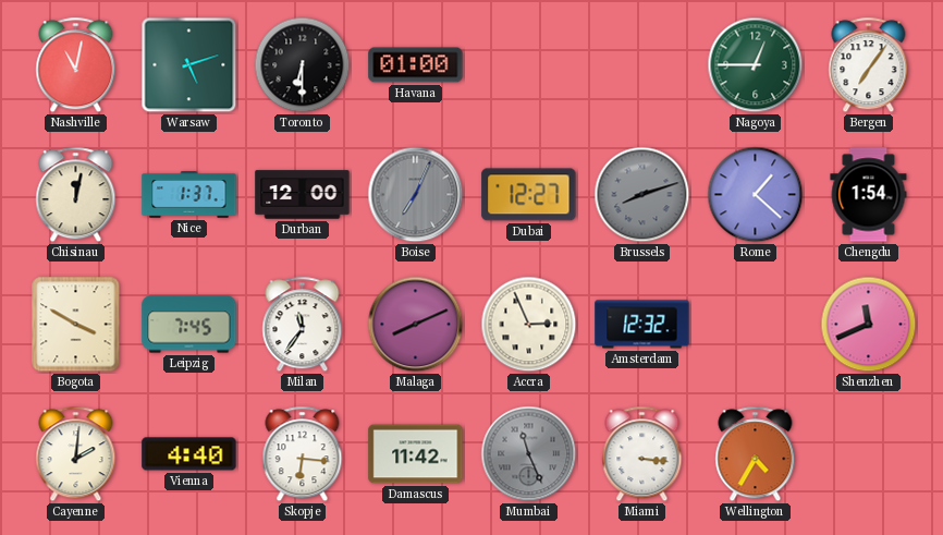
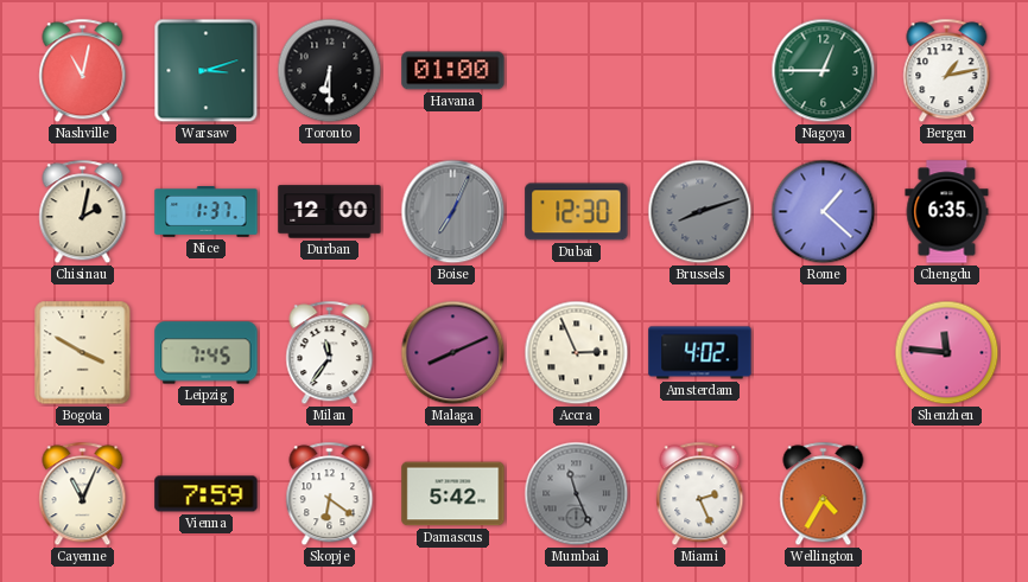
Warsaw: 5:12 -> 3:12 (207, 71)
Bergen: 7:06 -> 1:13 (947, 71)
Chisinau: 12:02 -> 2:02 (83, 212)
Dubai: 12:27 -> 12:30 (577, 212)
Chengdu: 1:54 -> 6:35 (947, 212)
Amsterdam: 12:32 -> 4:02 (700, 353)
Shenzhen: 11:41 -> 11:46 (947, 353)
Cayenne: 2:01 -> 11:04 (83, 494)
Vienna: 4:40 -> 7:59 (207, 494)
Skopje: 6:16 -> 6:21 (330, 494)
Damascus: 11:42 -> 5:42 (453, 494)
Miami: 3:16 -> 2:26 (700, 494)
